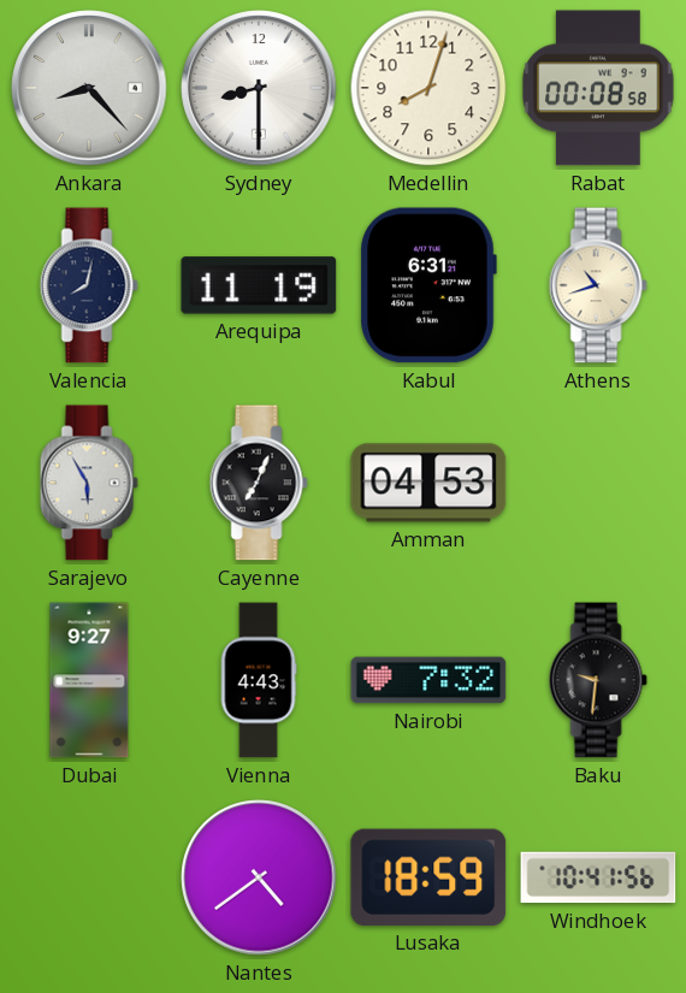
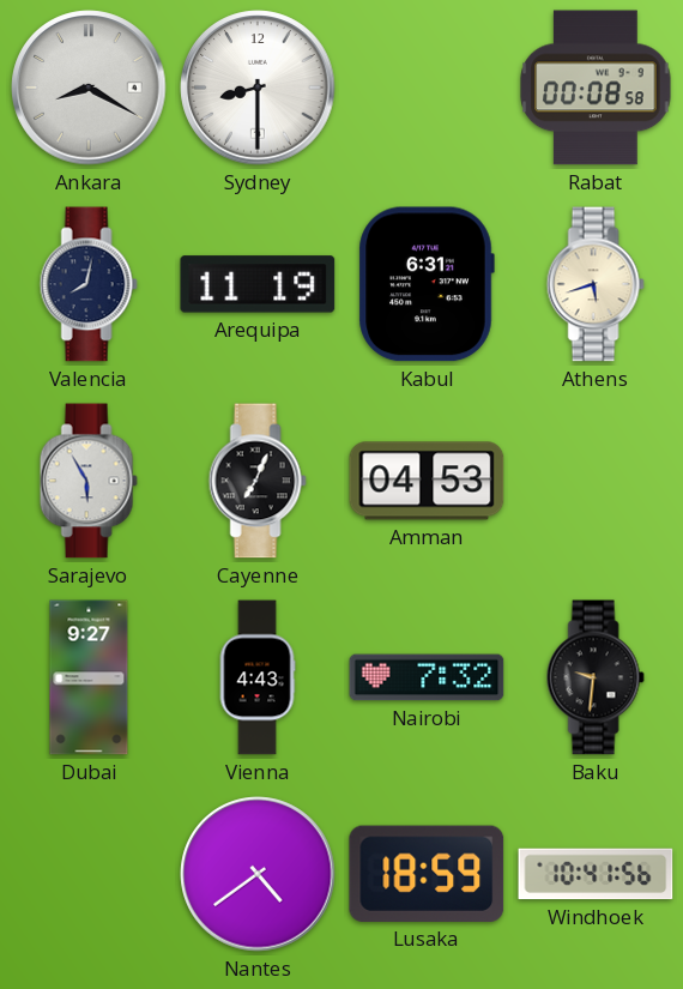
Ankara: 8:23 -> 8:20 (89, 88)
Medellin: 8:03 -> none (428, 88)
Athens: 10:42 -> 5:42 (596, 284)
